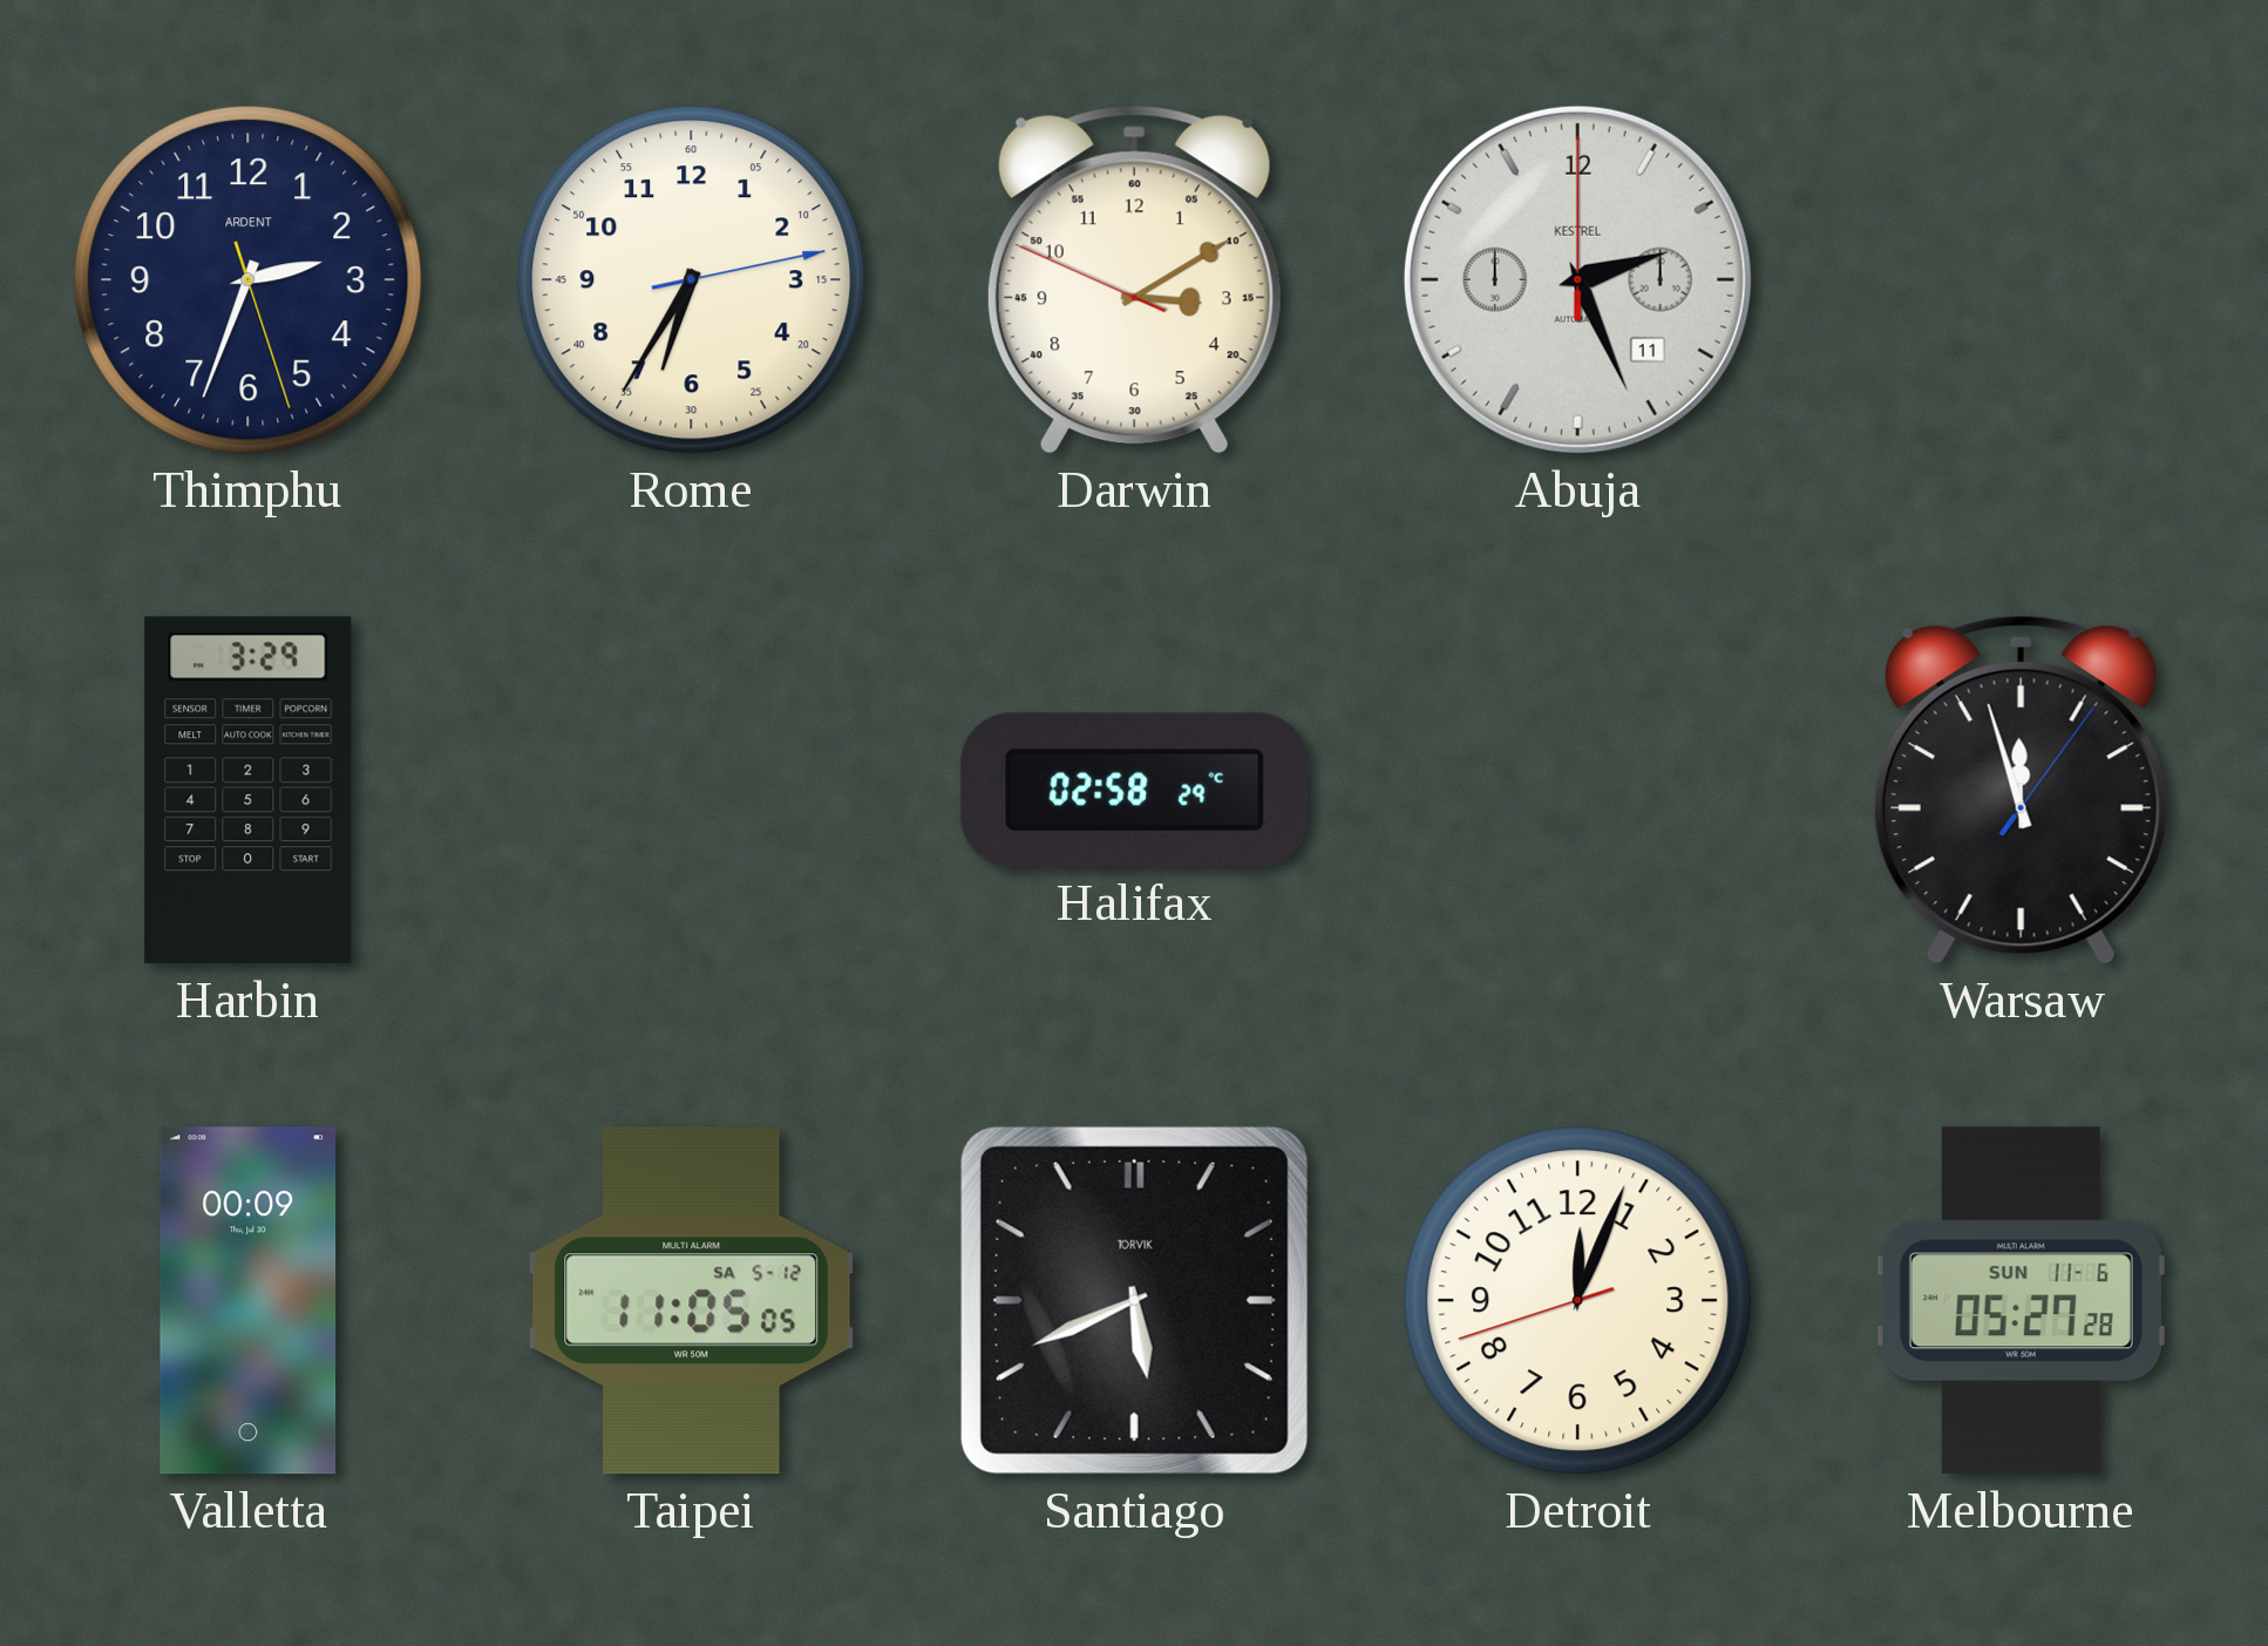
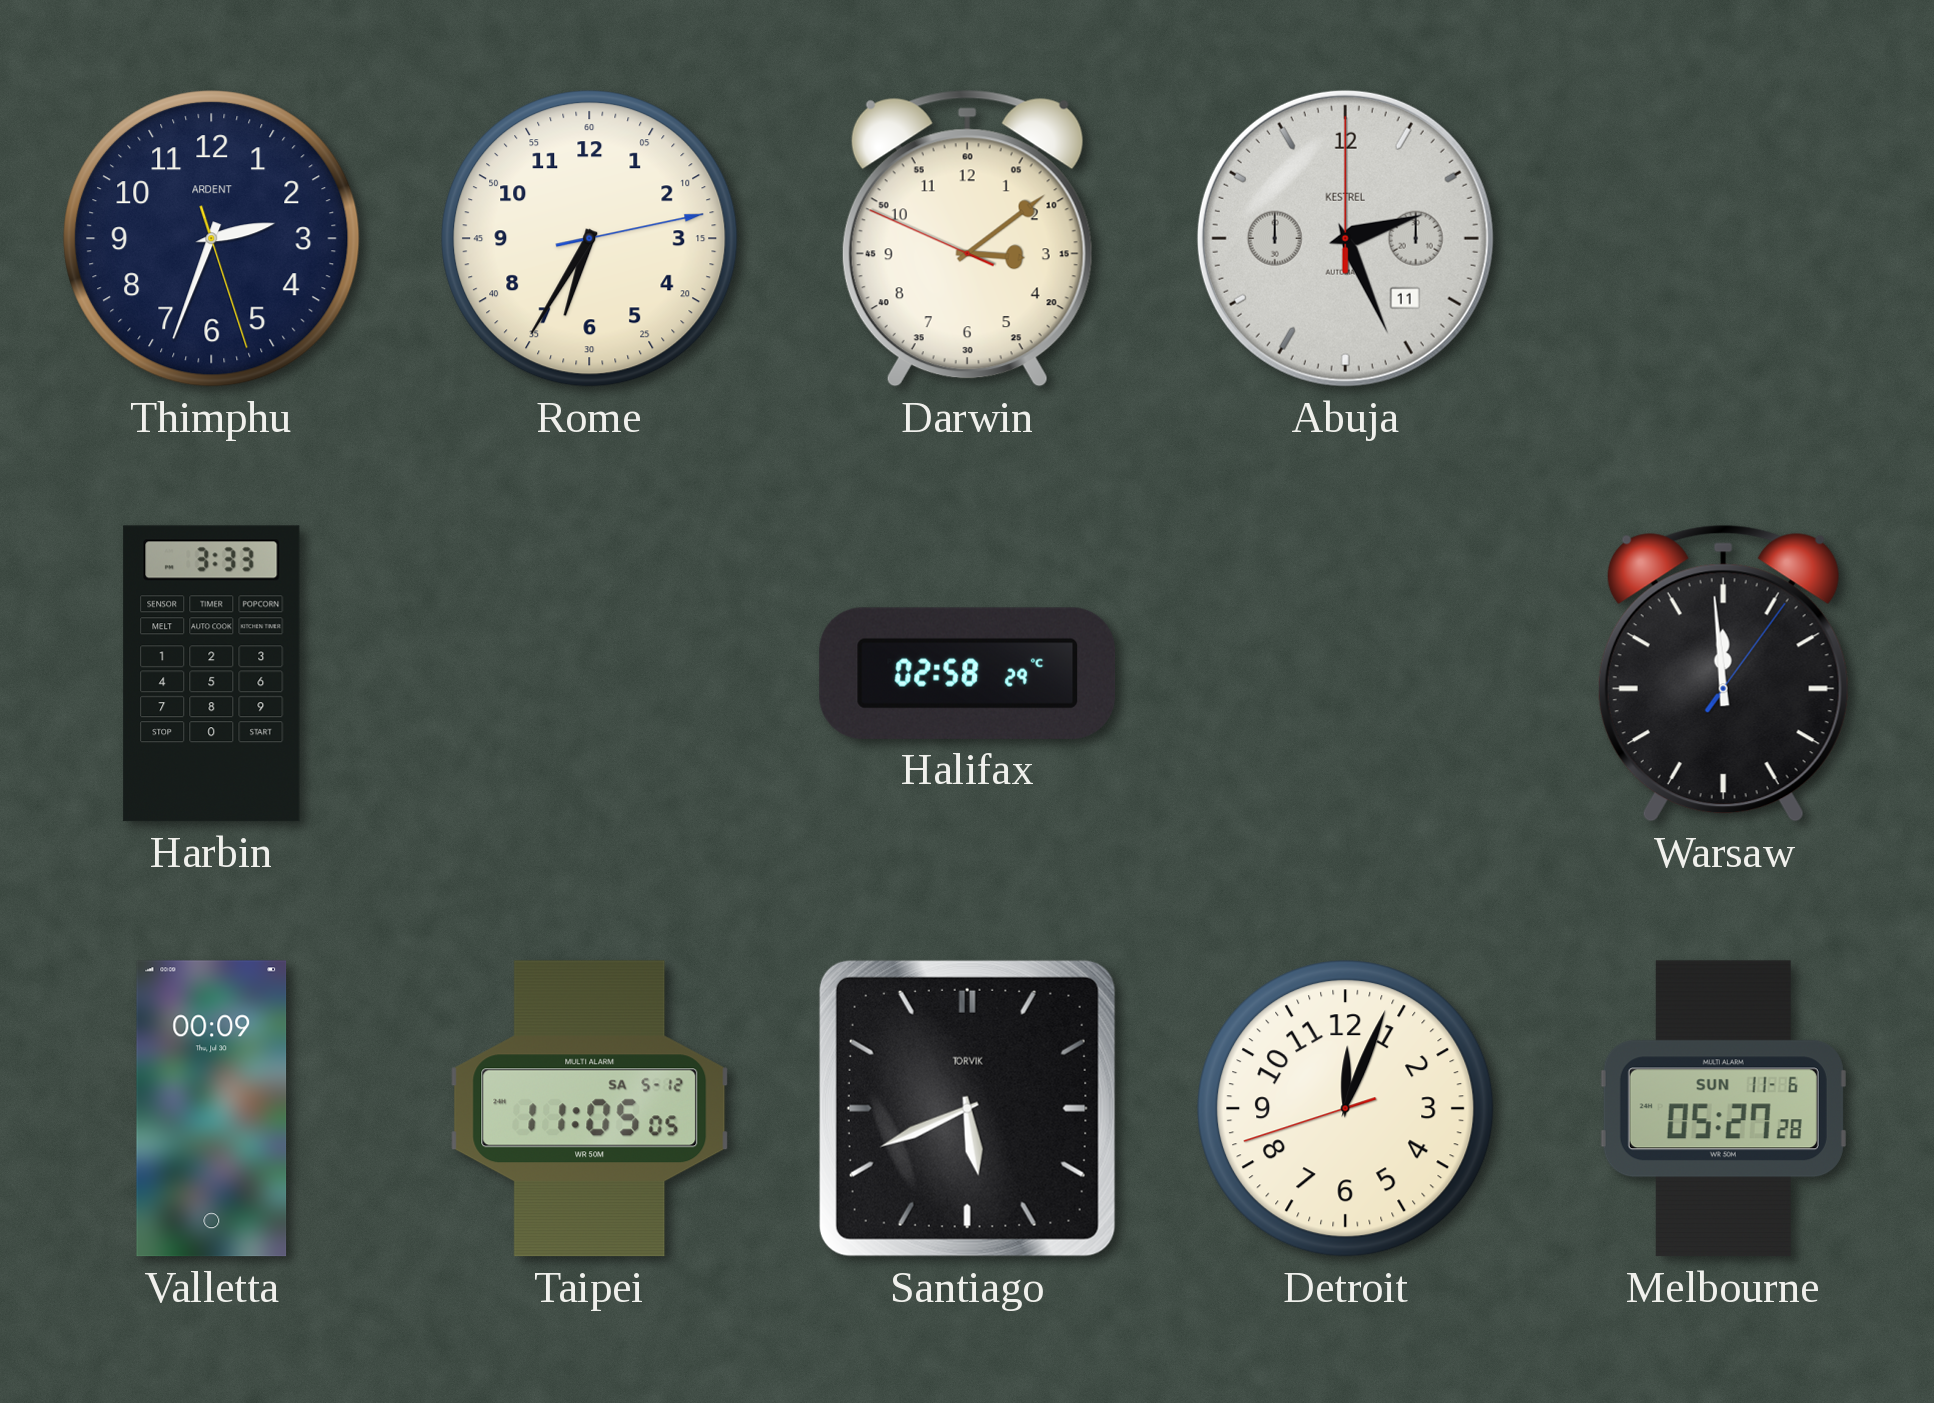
Darwin: 3:09 -> 3:08 (967, 238)
Harbin: 3:29 -> 3:33 (212, 674)
Warsaw: 11:57 -> 11:59 (1723, 673)
